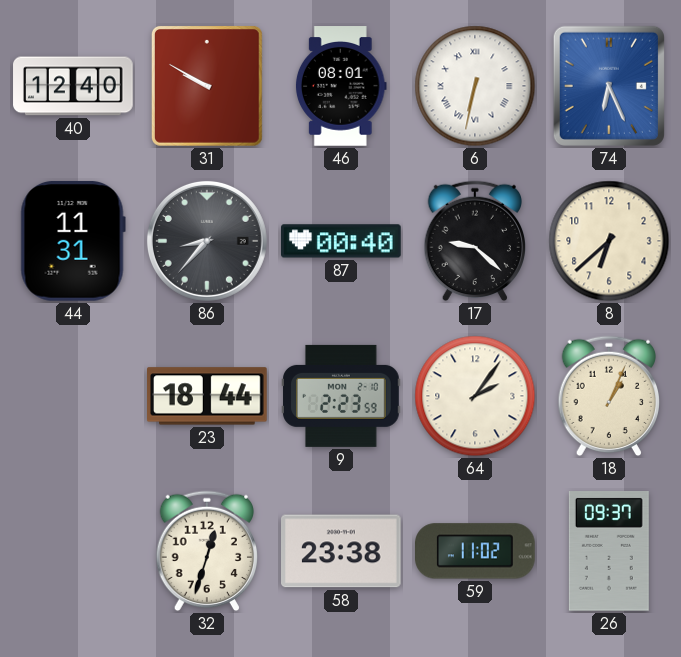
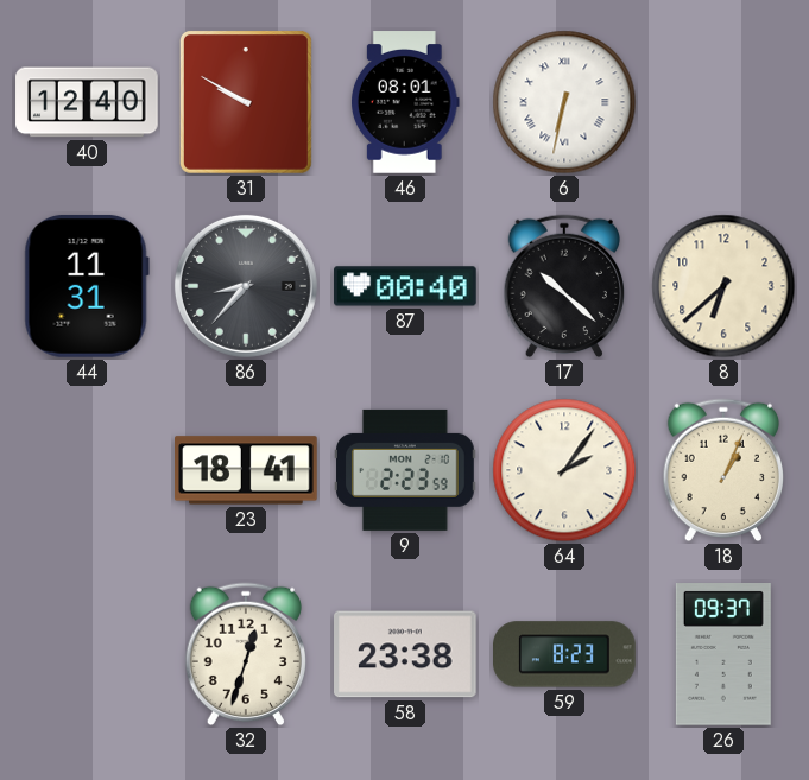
74: 6:26 -> none (609, 86)
17: 9:22 -> 10:22 (563, 286)
23: 18:44 -> 18:41 (247, 470)
59: 11:02 -> 8:23 (565, 654)
